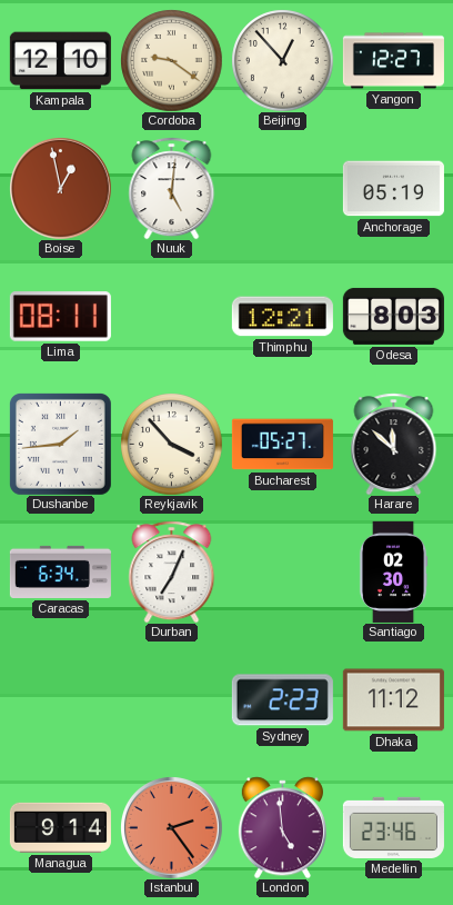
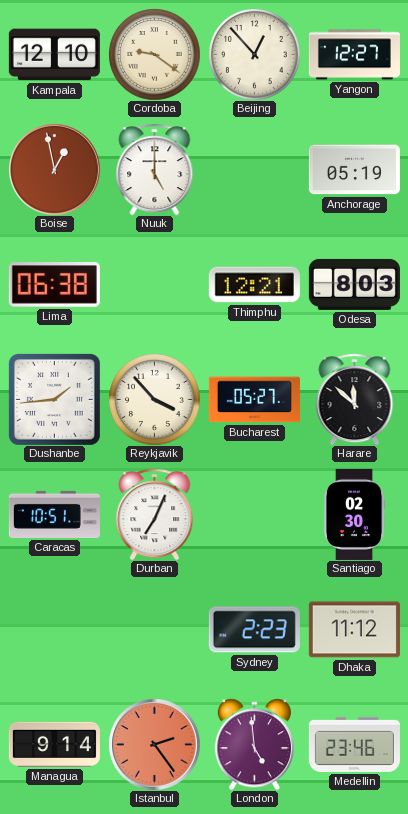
Nuuk: 5:01 -> 5:00 (155, 169)
Lima: 08:11 -> 06:38 (54, 285)
Caracas: 6:34 -> 10:51 (54, 514)
